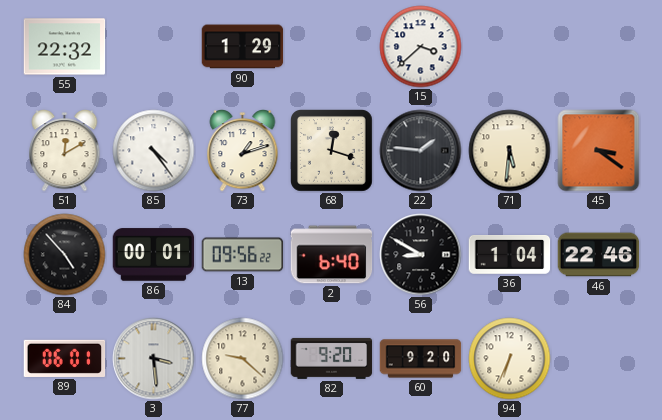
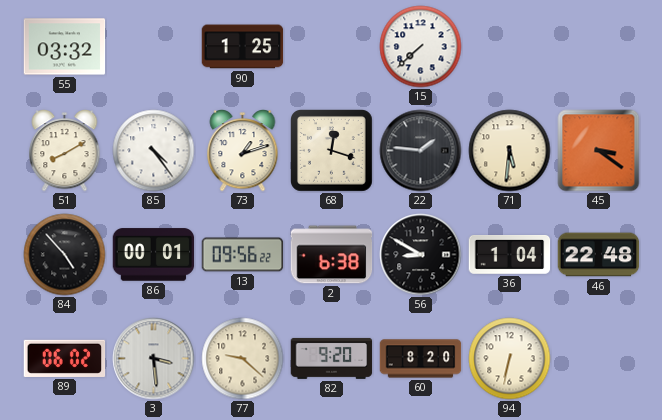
55: 22:32 -> 03:32 (65, 47)
90: 1:29 -> 1:25 (243, 47)
15: 3:38 -> 7:38 (421, 47)
51: 12:10 -> 8:10 (65, 151)
2: 6:40 -> 6:38 (332, 255)
46: 22:46 -> 22:48 (599, 255)
89: 06:01 -> 06:02 (65, 358)
60: 9:20 -> 8:20 (421, 359)
94: 6:34 -> 6:32 (510, 359)
